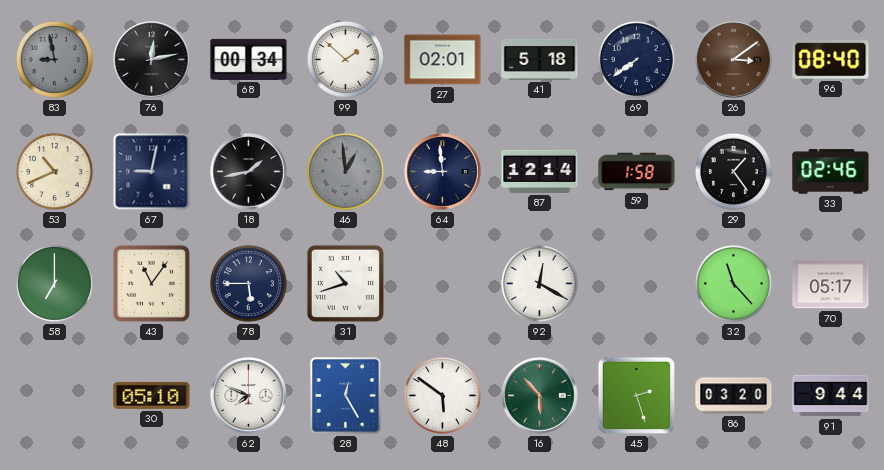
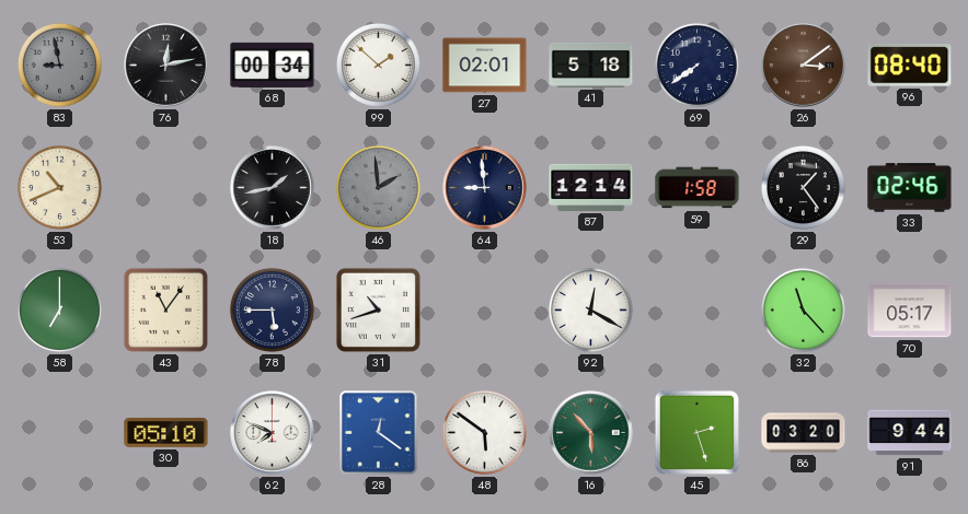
67: 9:02 -> none (152, 172)
46: 12:59 -> 1:59 (378, 187)
28: 12:25 -> 12:21 (379, 433)
